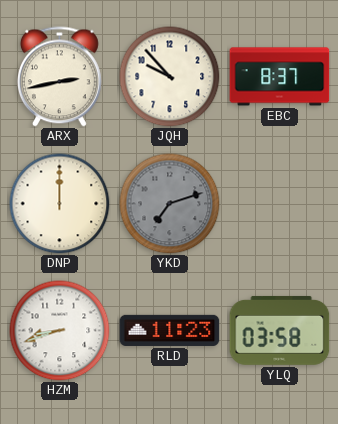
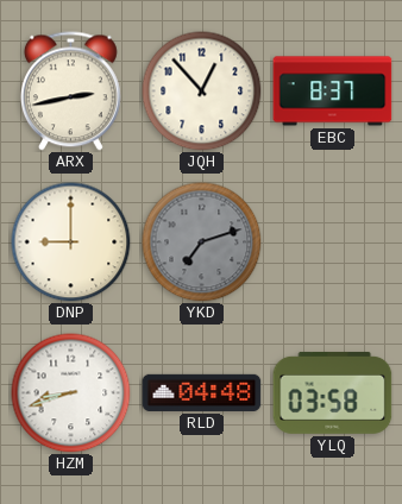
JQH: 9:53 -> 12:53 (202, 92)
DNP: 12:00 -> 9:00 (71, 242)
RLD: 11:23 -> 04:48 (202, 392)
